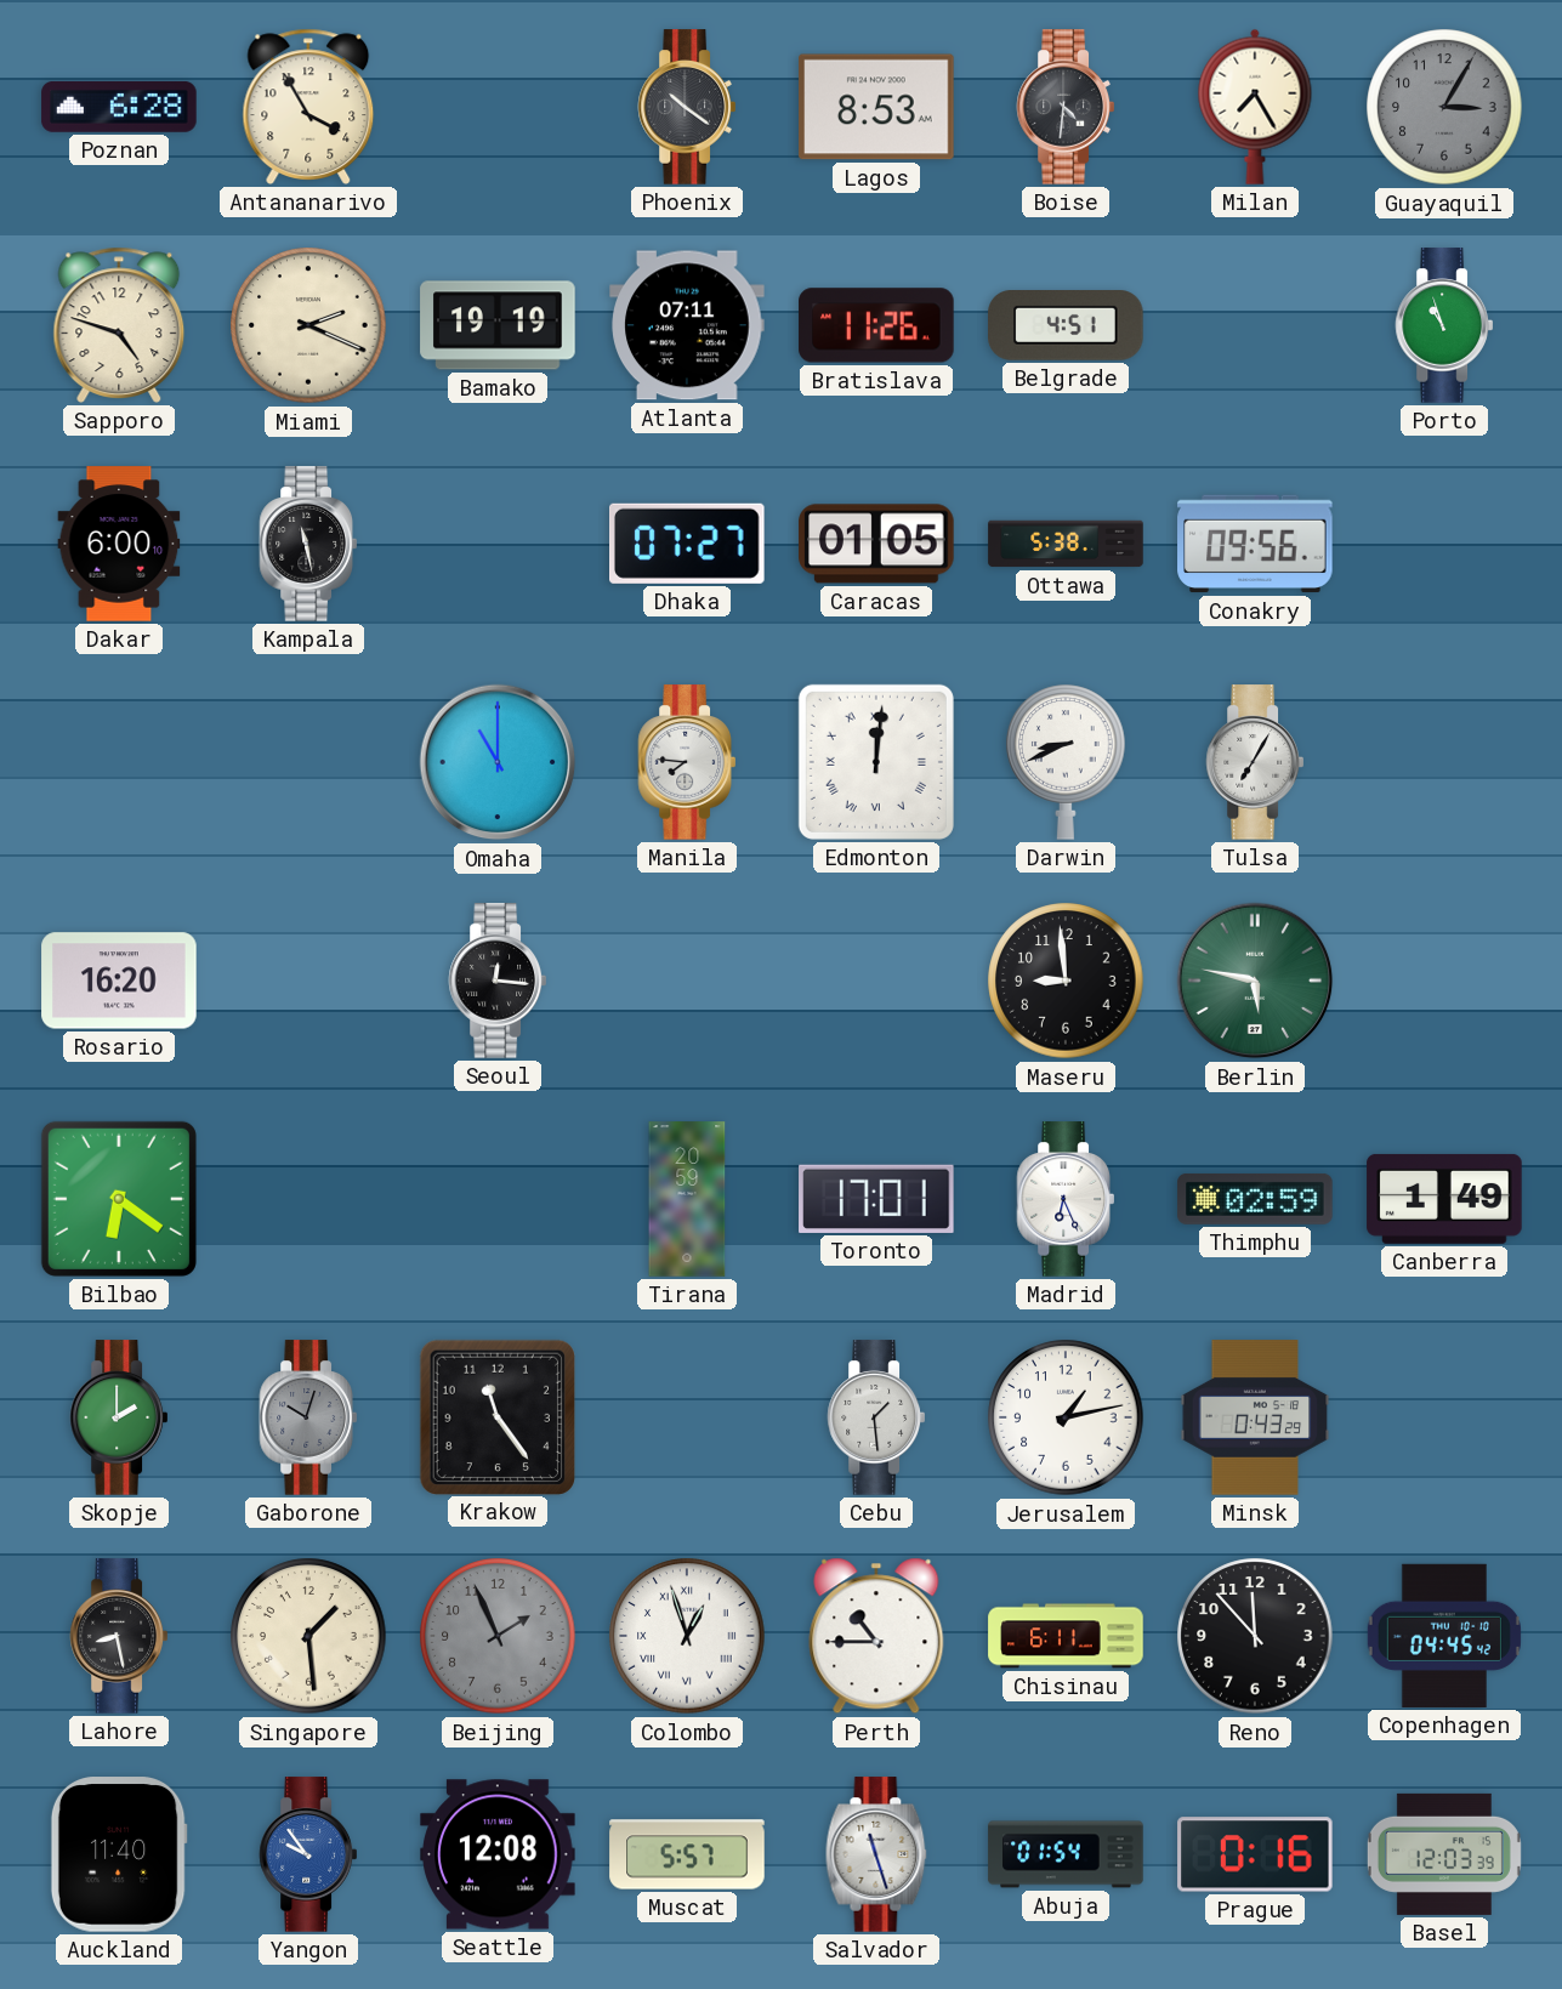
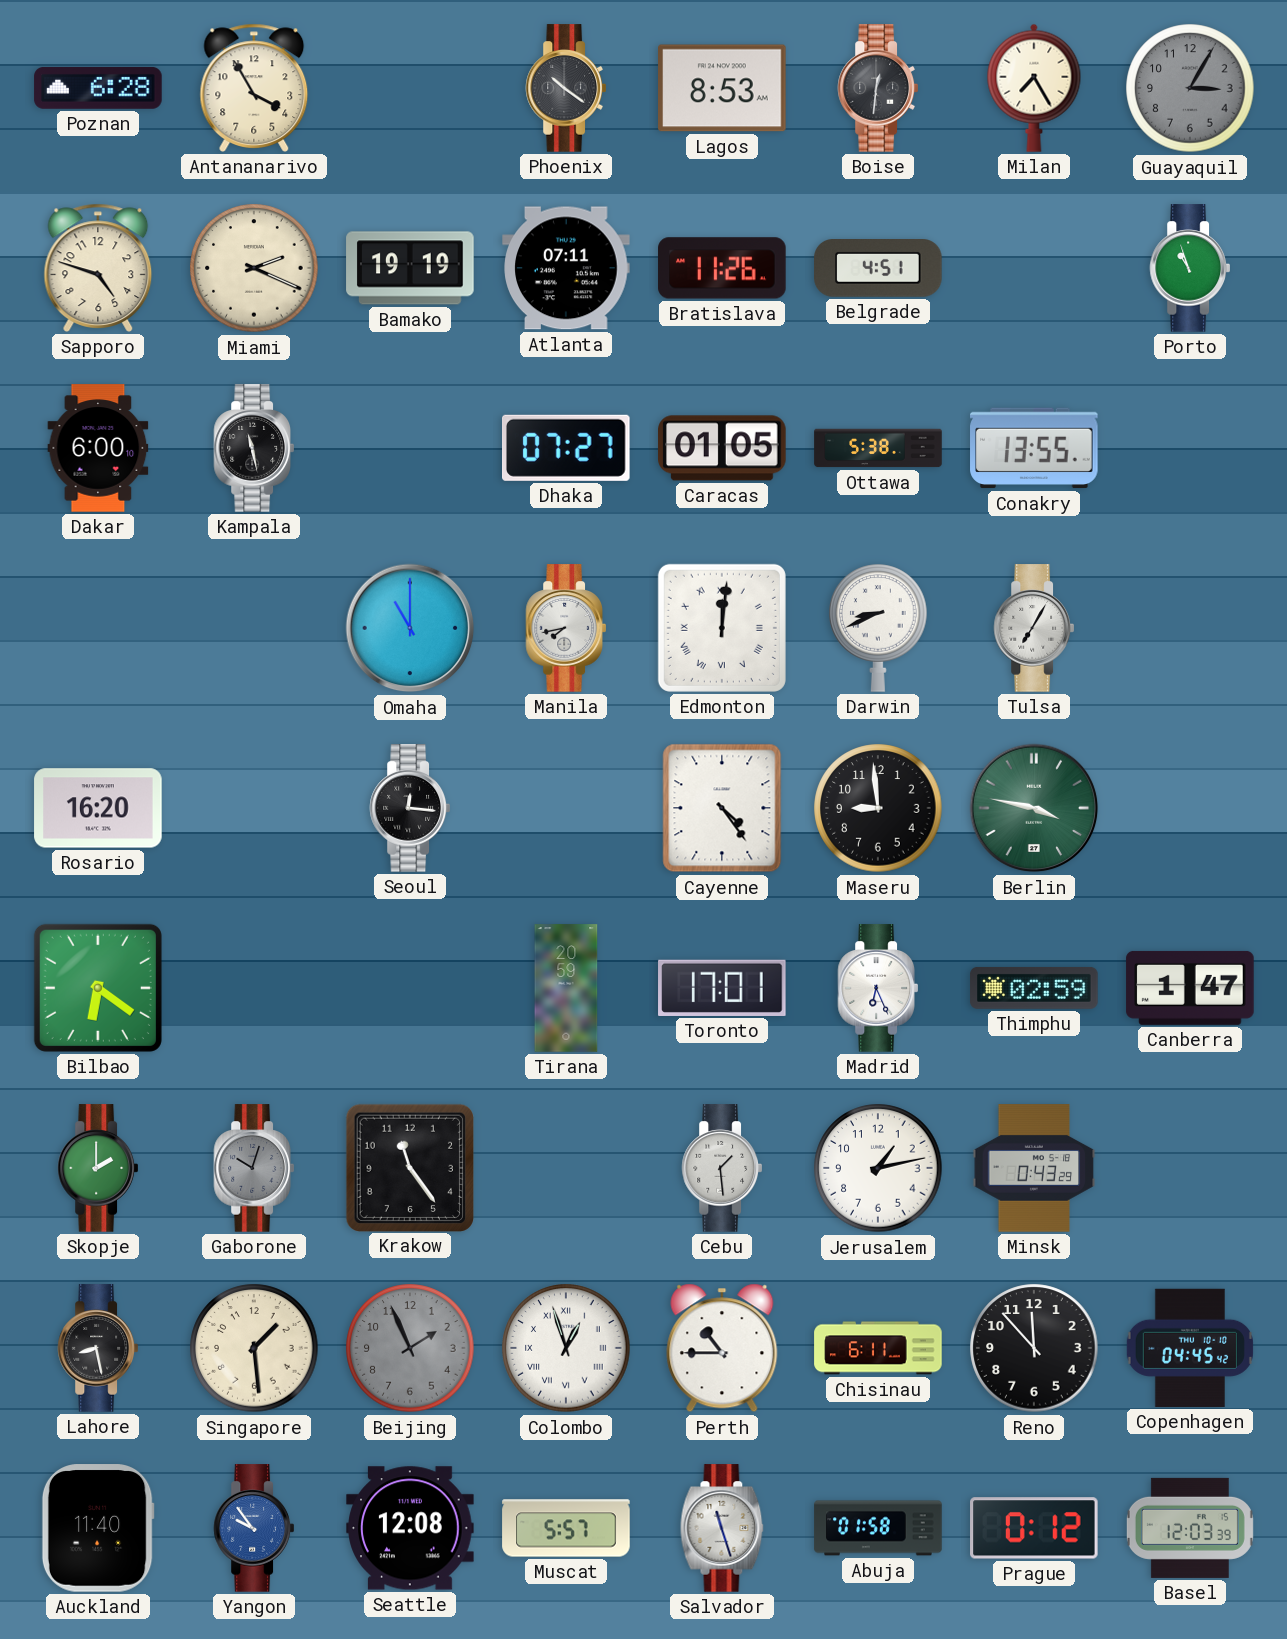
Boise: 4:31 -> 12:31 (877, 88)
Conakry: 09:56 -> 13:55 (1034, 448)
Manila: 7:46 -> 7:43 (565, 628)
Cayenne: none -> 4:24 (722, 808)
Berlin: 5:47 -> 3:47 (1034, 808)
Canberra: 1:49 -> 1:47 (1190, 988)
Abuja: 01:54 -> 01:58 (878, 1528)
Prague: 0:16 -> 0:12 (1034, 1528)
